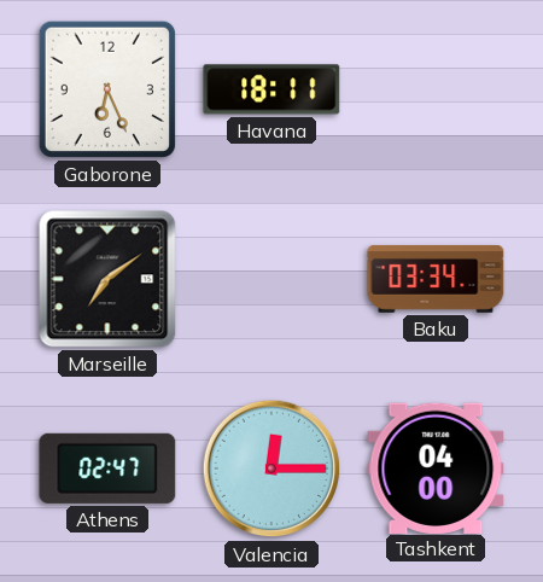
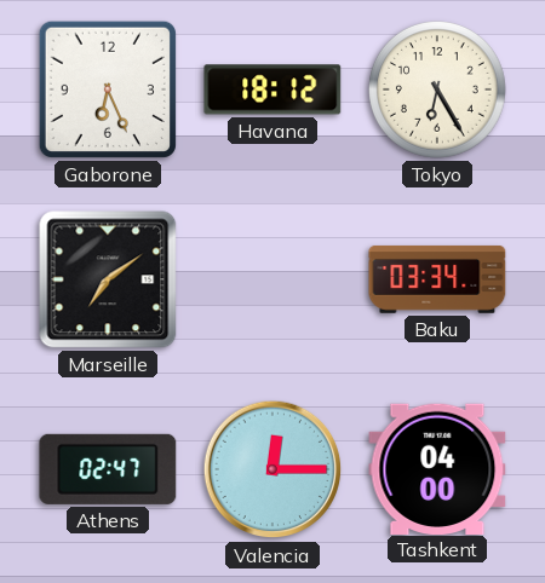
Havana: 18:11 -> 18:12 (272, 90)
Tokyo: none -> 6:25 (438, 91)
